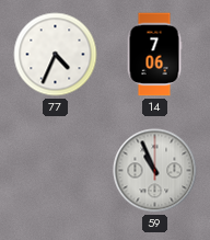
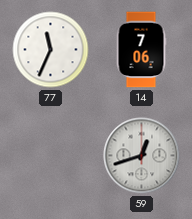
77: 4:34 -> 11:34 (51, 50)
59: 10:56 -> 12:42 (142, 156)
